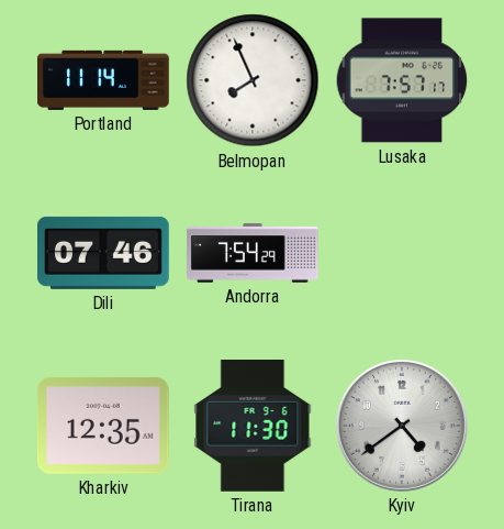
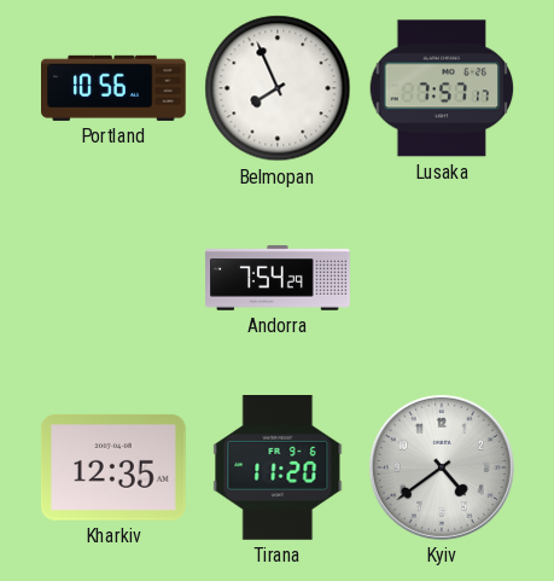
Portland: 11:14 -> 10:56 (115, 88)
Dili: 07:46 -> none (104, 253)
Tirana: 11:30 -> 11:20 (278, 469)
